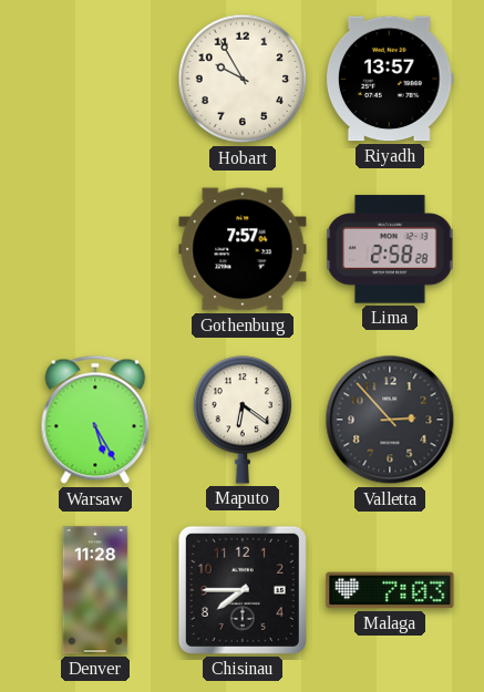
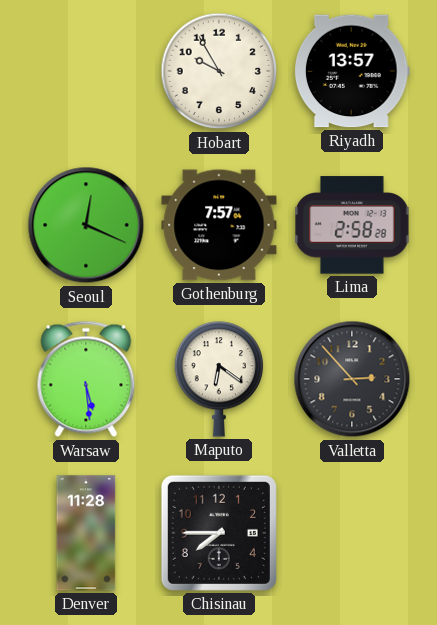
Seoul: none -> 12:19 (86, 225)
Warsaw: 5:25 -> 5:29 (86, 379)
Malaga: 7:03 -> none (390, 590)
